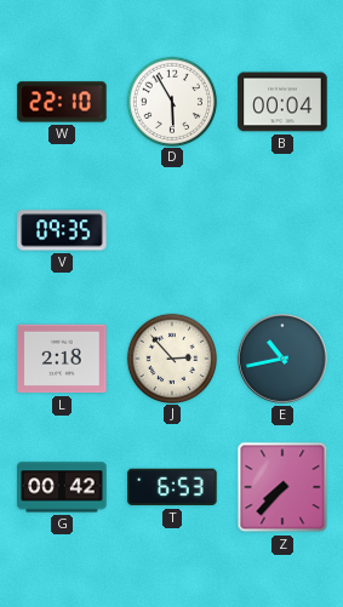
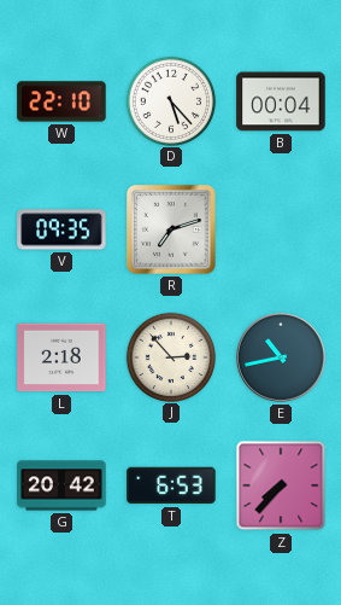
D: 5:55 -> 5:23 (170, 100)
R: none -> 7:12 (171, 229)
G: 00:42 -> 20:42 (61, 485)
